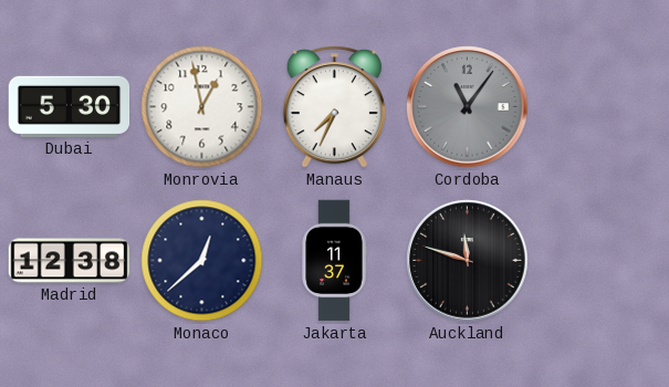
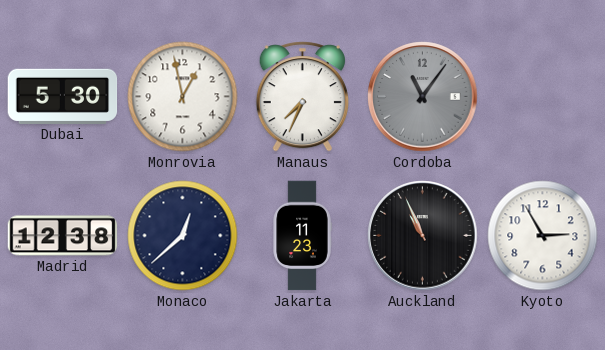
Jakarta: 11:37 -> 11:23 (302, 236)
Auckland: 11:48 -> 10:56 (423, 236)
Kyoto: none -> 2:55 (543, 236)
